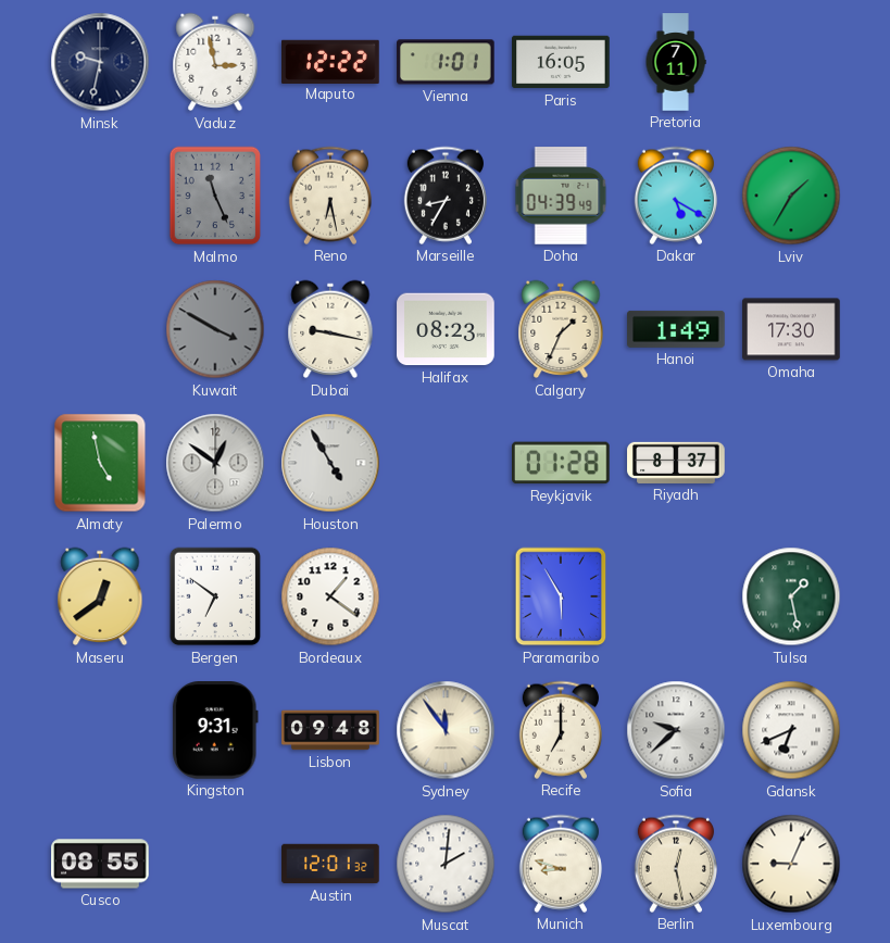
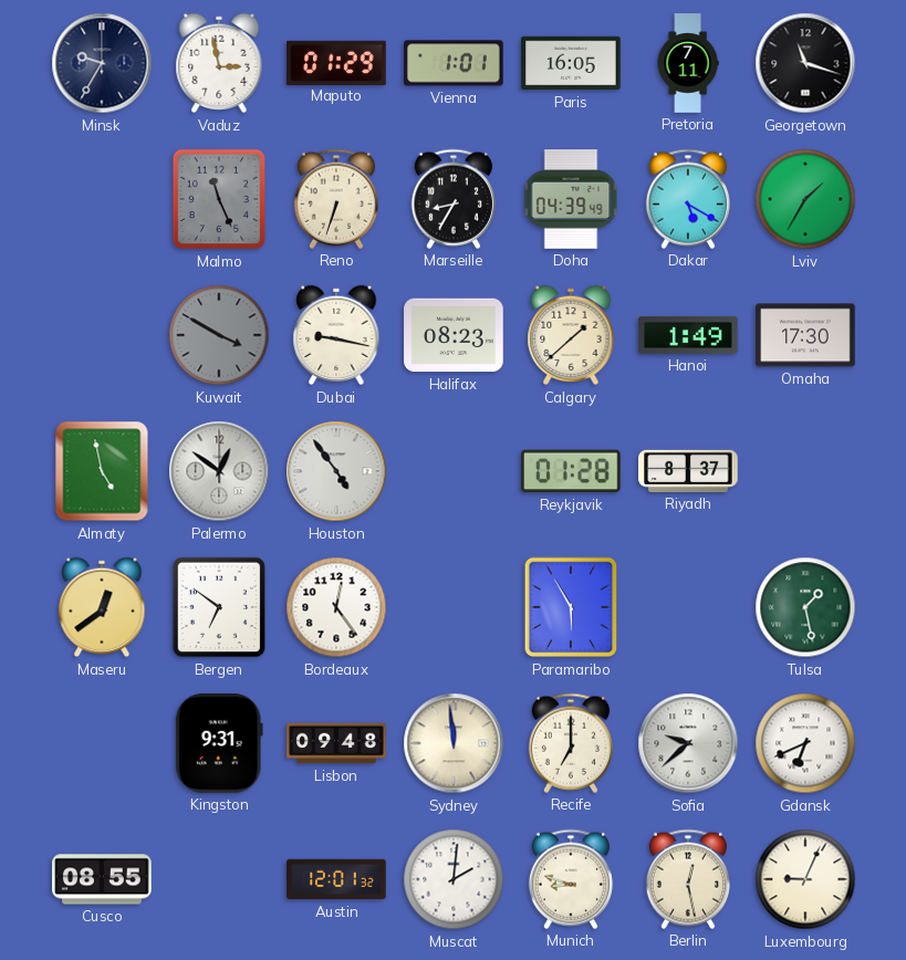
Minsk: 9:32 -> 9:35 (102, 63)
Maputo: 12:22 -> 01:29 (336, 62)
Georgetown: none -> 11:18 (805, 63)
Reno: 6:28 -> 6:33 (336, 199)
Calgary: 1:34 -> 1:38 (571, 335)
Houston: 4:55 -> 4:54 (336, 471)
Bordeaux: 1:21 -> 12:24 (336, 607)
Sydney: 11:54 -> 11:59 (454, 743)
